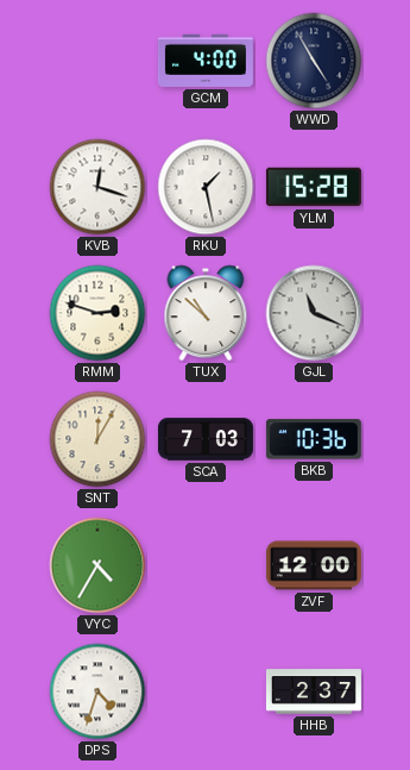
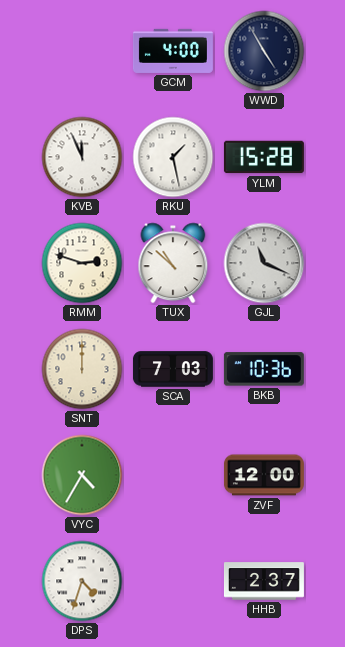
KVB: 12:18 -> 11:56 (82, 157)
SNT: 12:05 -> 12:00 (82, 369)
